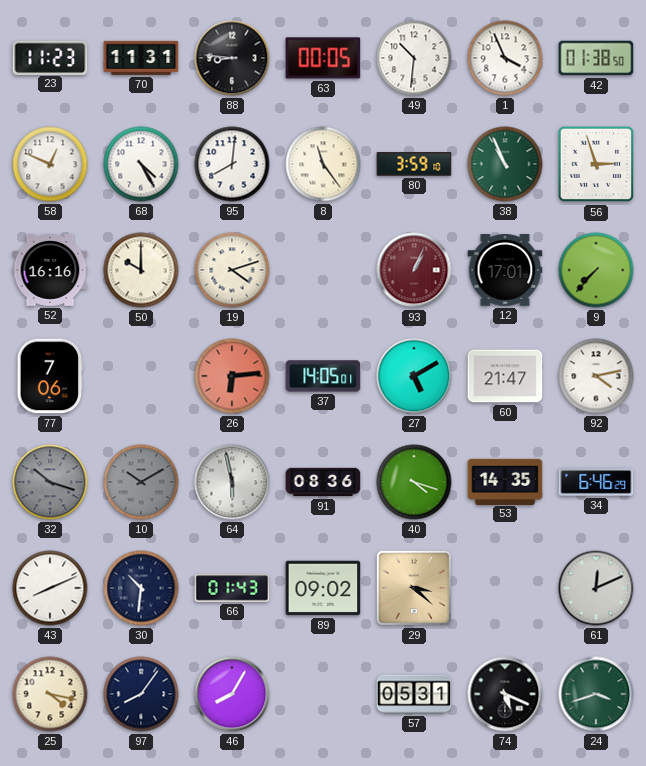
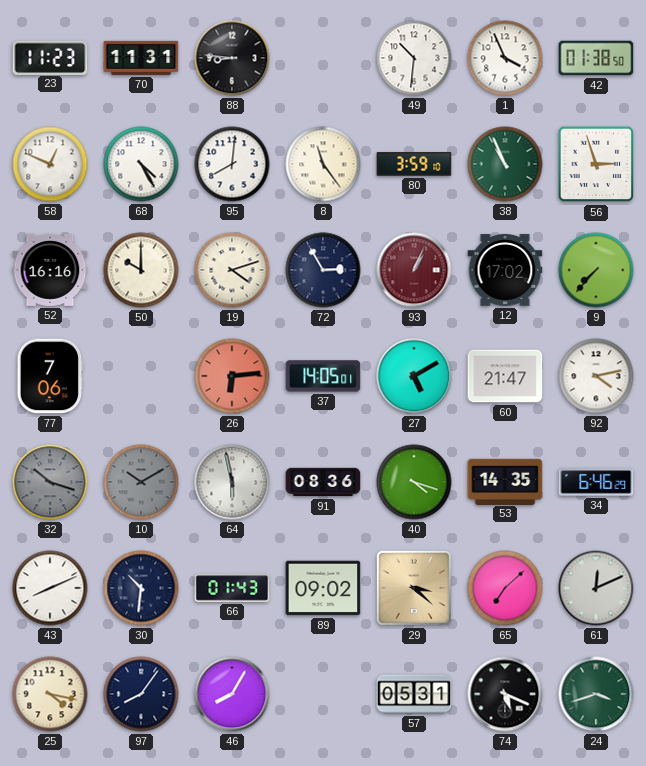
63: 00:05 -> none (323, 58)
72: none -> 2:55 (323, 270)
12: 17:01 -> 17:02 (505, 270)
65: none -> 7:08 (505, 588)
